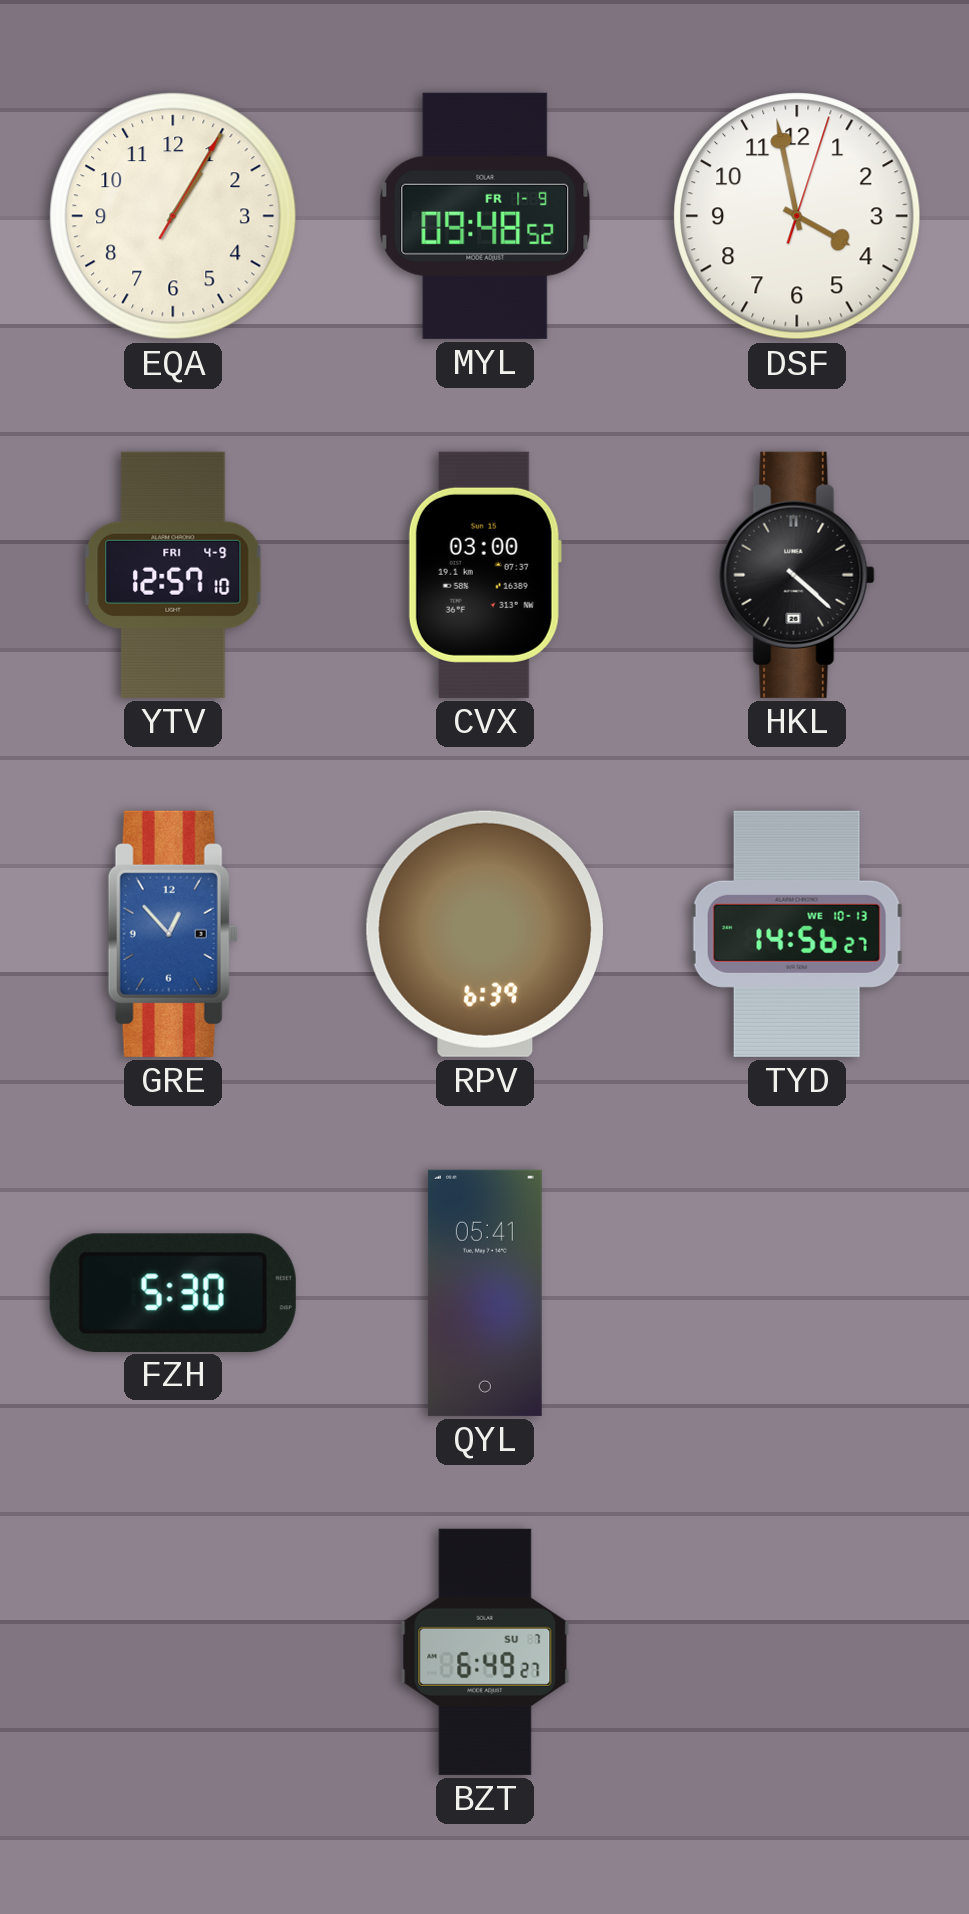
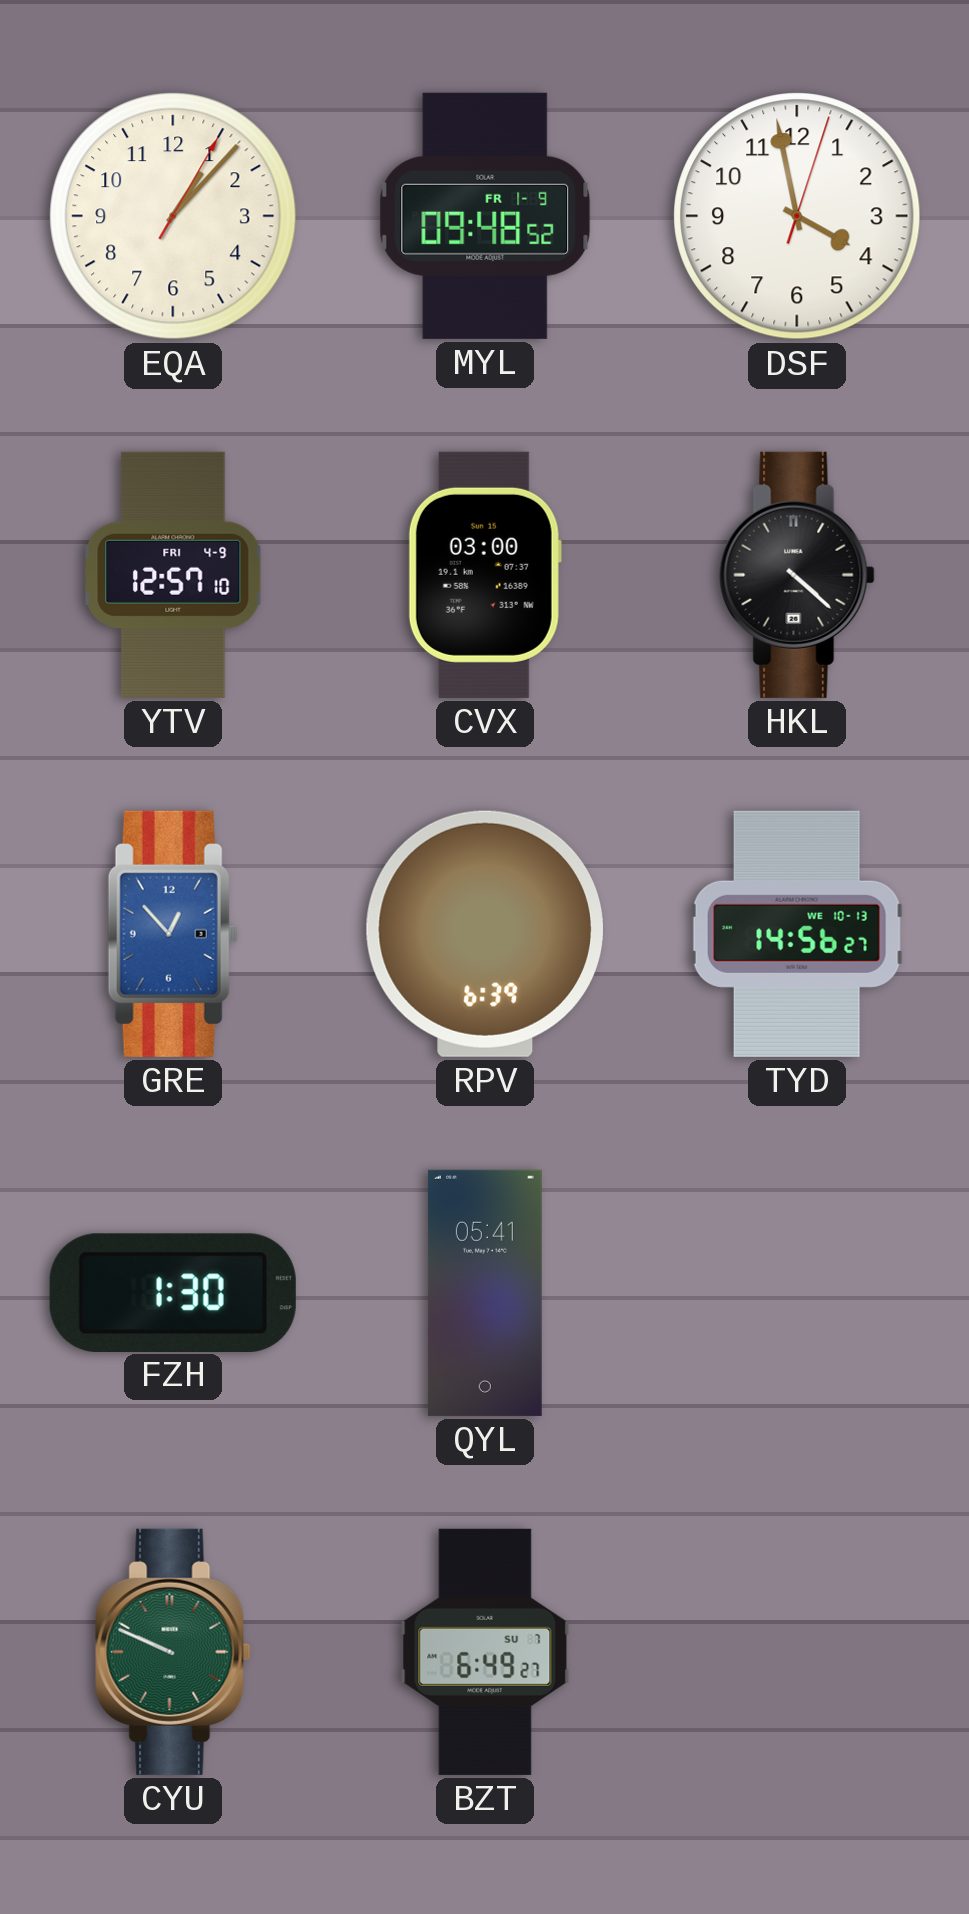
EQA: 1:05 -> 1:07 (173, 216)
FZH: 5:30 -> 1:30 (173, 1292)
CYU: none -> 9:49 (173, 1652)
